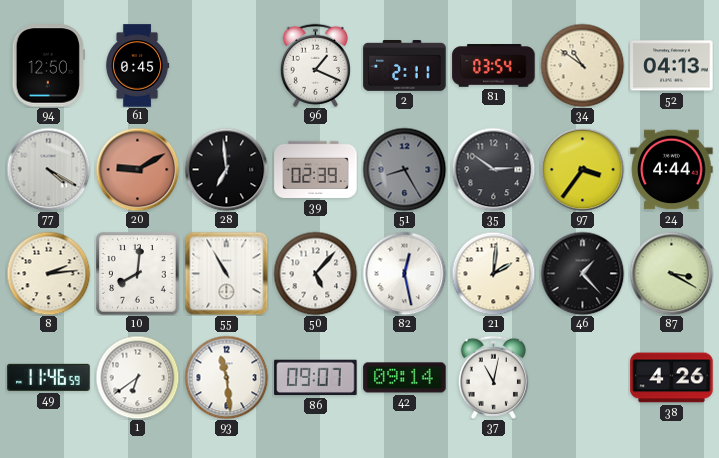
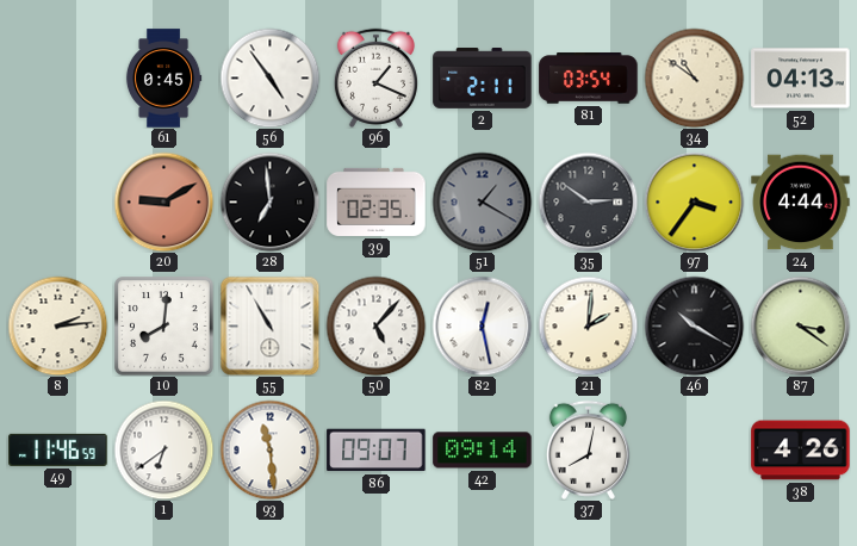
94: 12:50 -> none (48, 66)
56: none -> 4:54 (269, 77)
77: 4:20 -> none (48, 169)
39: 02:39 -> 02:35 (377, 201)
51: 8:25 -> 1:20 (482, 201)
46: 1:23 -> 10:20 (694, 325)
87: 3:20 -> 3:21 (800, 325)
37: 11:02 -> 8:02 (588, 449)
